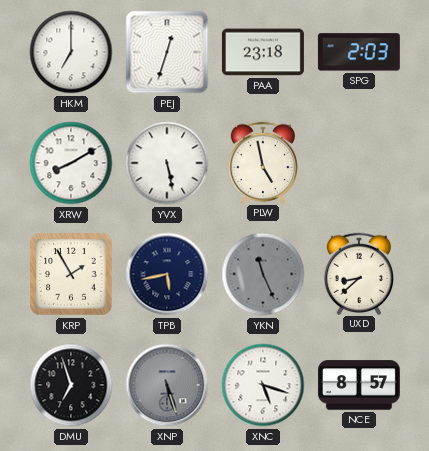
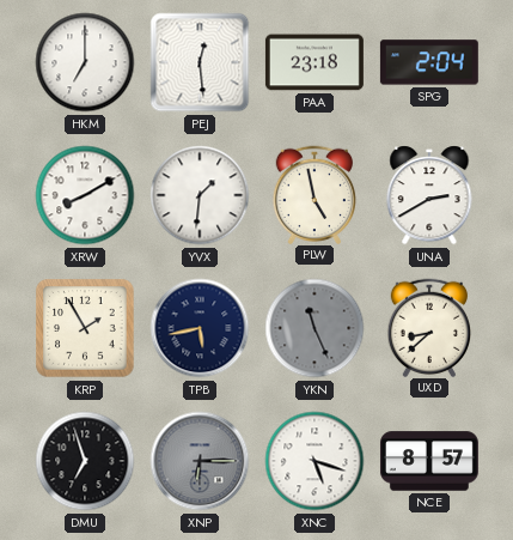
PEJ: 12:33 -> 12:29 (200, 62)
SPG: 2:03 -> 2:04 (429, 62)
YVX: 5:28 -> 1:31 (200, 195)
UNA: none -> 2:40 (429, 195)
XNP: 5:27 -> 6:15 (200, 461)
